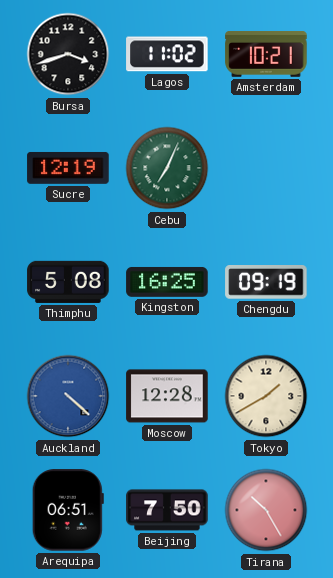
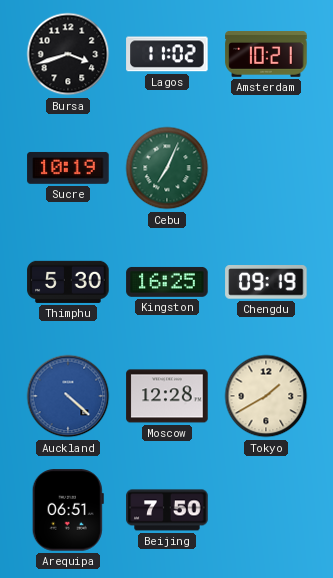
Sucre: 12:19 -> 10:19 (68, 168)
Thimphu: 5:08 -> 5:30 (68, 282)
Tirana: 10:25 -> none (266, 510)
